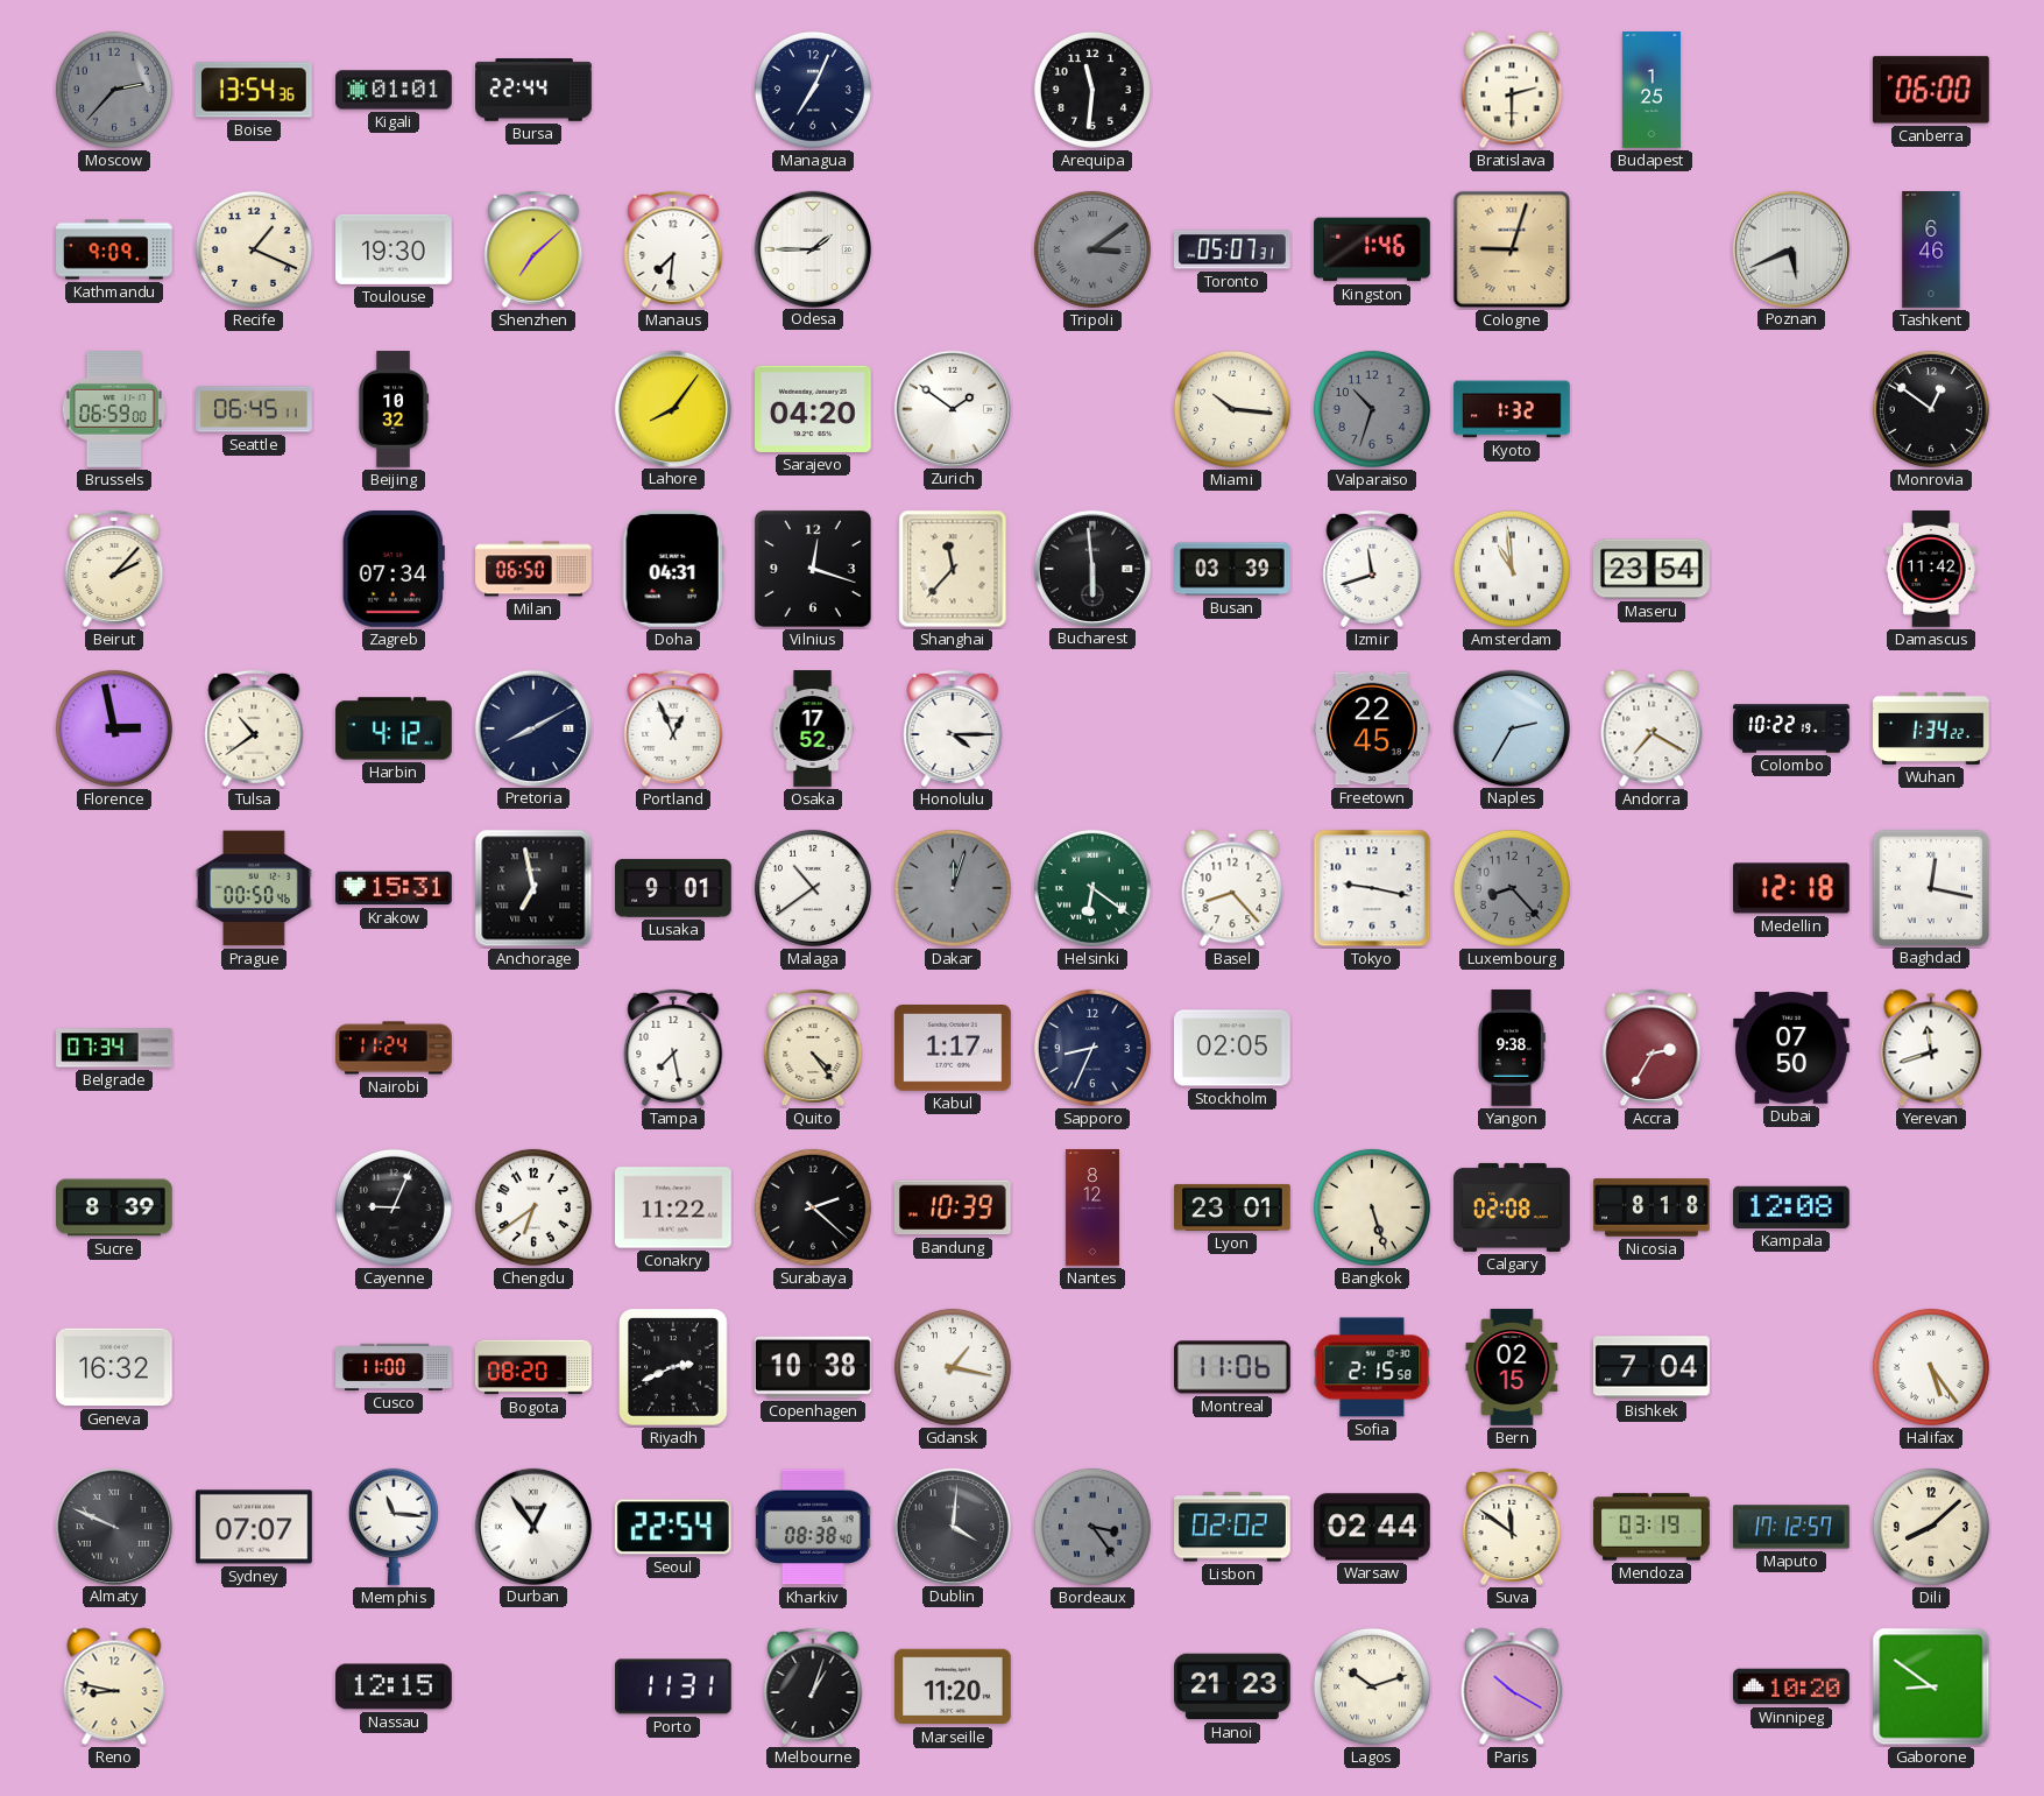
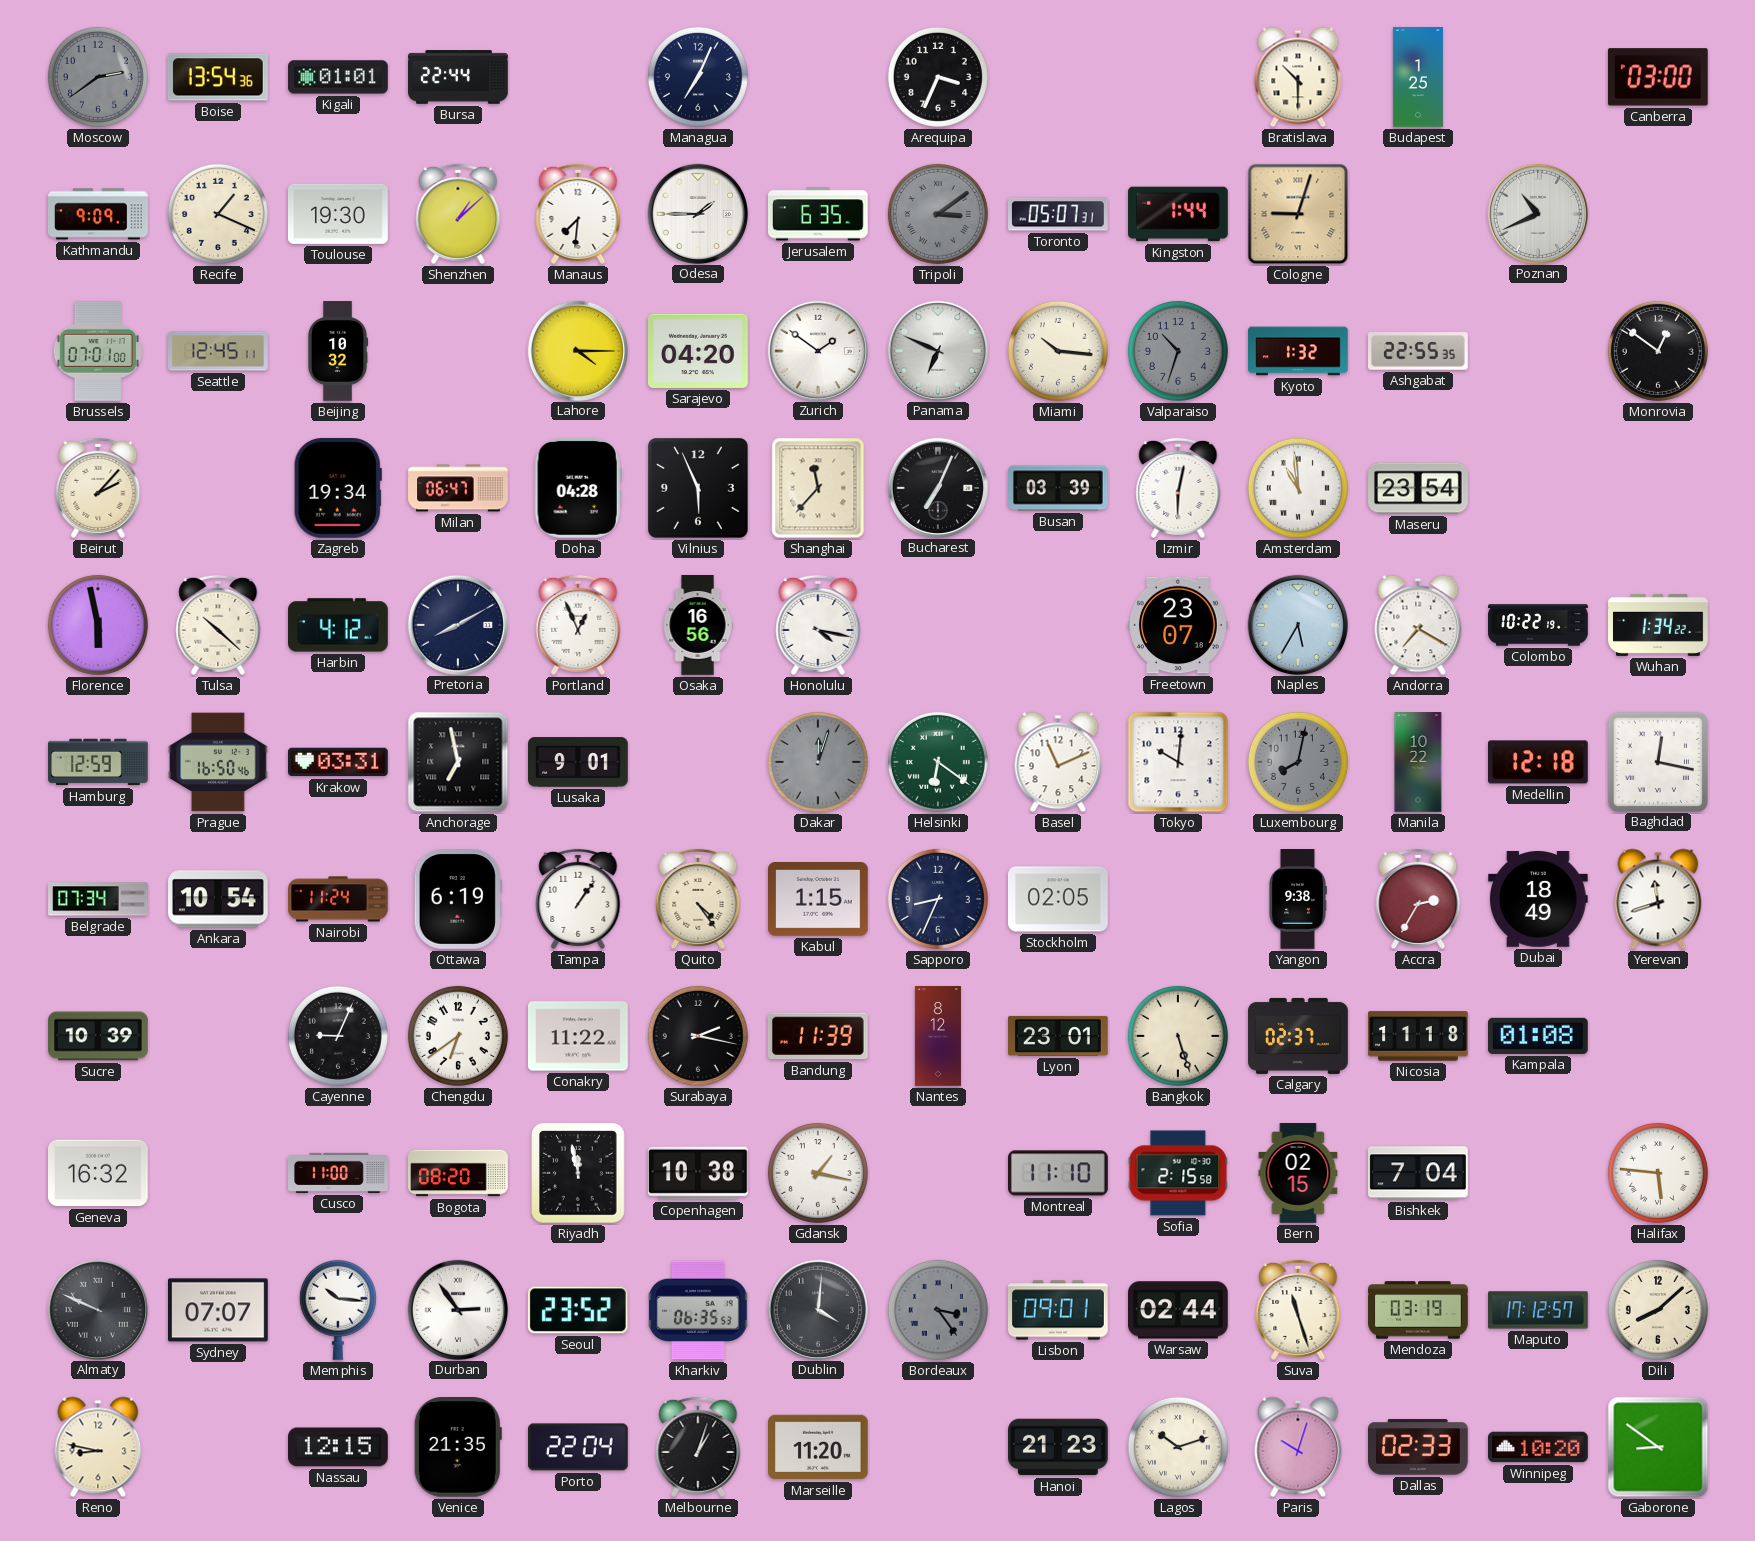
Moscow: 2:37 -> 2:39 (98, 77)
Arequipa: 11:31 -> 3:34 (938, 77)
Bratislava: 2:30 -> 10:30 (1298, 77)
Canberra: 06:00 -> 03:00 (1658, 77)
Shenzhen: 7:08 -> 1:08 (458, 214)
Jerusalem: none -> 6:35 (819, 214)
Kingston: 1:46 -> 1:44 (1178, 214)
Poznan: 5:41 -> 10:41 (1537, 213)
Tashkent: 6:46 -> none (1931, 249)
Brussels: 06:59 -> 07:01 (98, 352)
Seattle: 06:45 -> 12:45 (219, 351)
Lahore: 8:06 -> 4:15 (577, 350)
Panama: none -> 6:49 (937, 350)
Ashgabat: none -> 22:55 (1419, 351)
Zagreb: 07:34 -> 19:34 (338, 489)
Milan: 06:50 -> 06:47 (458, 488)
Doha: 04:31 -> 04:28 (578, 488)
Vilnius: 12:18 -> 5:56 (698, 488)
Bucharest: 5:59 -> 7:04 (937, 487)
Izmir: 11:42 -> 6:02 (1178, 488)
Damascus: 11:42 -> none (1931, 569)
Florence: 2:58 -> 5:58 (98, 625)
Tulsa: 10:39 -> 10:22 (218, 625)
Osaka: 17:52 -> 16:56 (698, 625)
Honolulu: 4:15 -> 4:17 (818, 625)
Freetown: 22:45 -> 23:07 (1179, 625)
Naples: 2:35 -> 5:35 (1297, 624)
Hamburg: none -> 12:59 (98, 762)
Prague: 00:50 -> 16:50 (219, 762)
Krakow: 15:31 -> 03:31 (339, 762)
Malaga: 10:39 -> none (813, 888)
Basel: 8:23 -> 11:11 (1058, 762)
Tokyo: 9:17 -> 10:01 (1178, 762)
Luxembourg: 8:23 -> 8:02 (1298, 762)
Manila: none -> 10:22 (1418, 762)
Ankara: none -> 10:54 (218, 899)
Ottawa: none -> 6:19 (458, 900)
Tampa: 7:28 -> 1:06 (578, 899)
Kabul: 1:17 -> 1:15 (819, 900)
Dubai: 07:50 -> 18:49 (1539, 900)
Sucre: 8:39 -> 10:39 (98, 1036)
Surabaya: 2:22 -> 2:17 (698, 1036)
Bandung: 10:39 -> 11:39 (818, 1036)
Calgary: 02:08 -> 02:37 (1298, 1036)
Nicosia: 8:18 -> 11:18 (1418, 1036)
Kampala: 12:08 -> 01:08 (1539, 1036)
Riyadh: 2:41 -> 11:58 (578, 1173)
Montreal: 11:06 -> 11:10 (1059, 1173)
Halifax: 5:24 -> 5:46 (1658, 1173)
Memphis: 11:16 -> 10:16 (338, 1310)
Durban: 12:54 -> 2:54 (457, 1309)
Seoul: 22:54 -> 23:52 (578, 1310)
Kharkiv: 08:38 -> 06:35 (698, 1310)
Lisbon: 02:02 -> 09:01 (1058, 1310)
Suva: 11:51 -> 11:27 (1298, 1310)
Venice: none -> 21:35 (458, 1448)
Porto: 11:31 -> 22:04 (579, 1447)
Paris: 10:20 -> 10:03 (1298, 1447)
Dallas: none -> 02:33 (1419, 1447)
